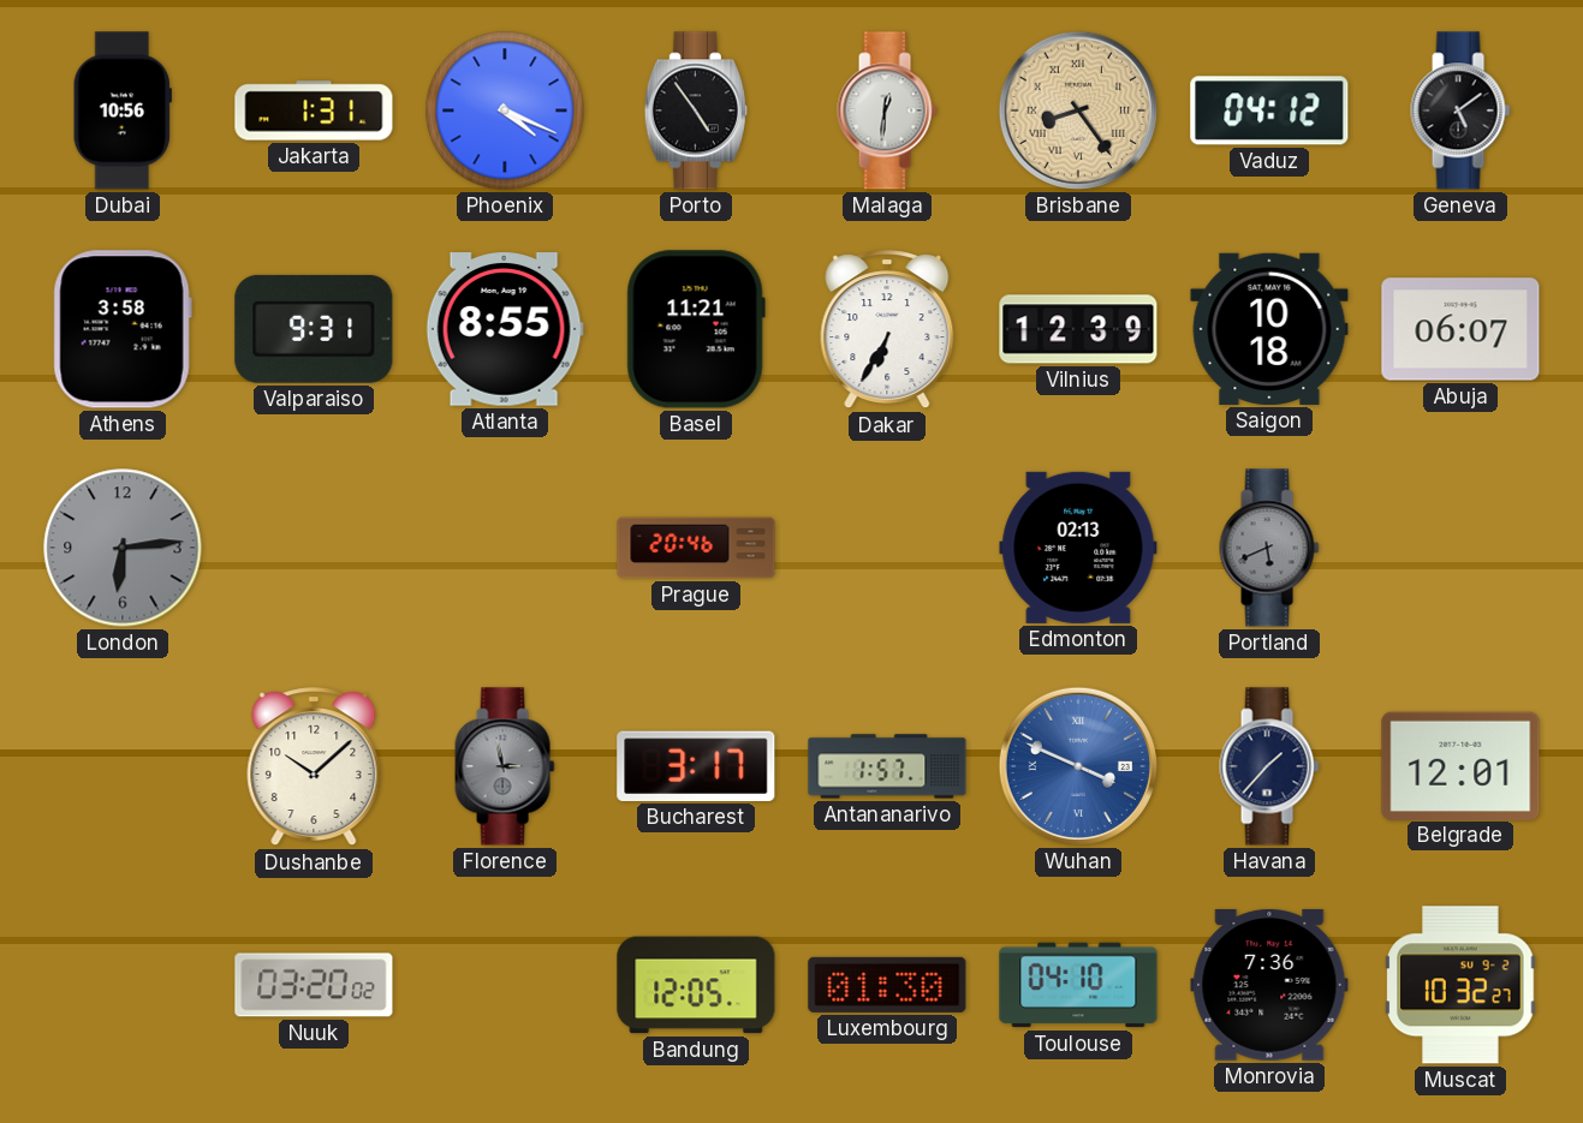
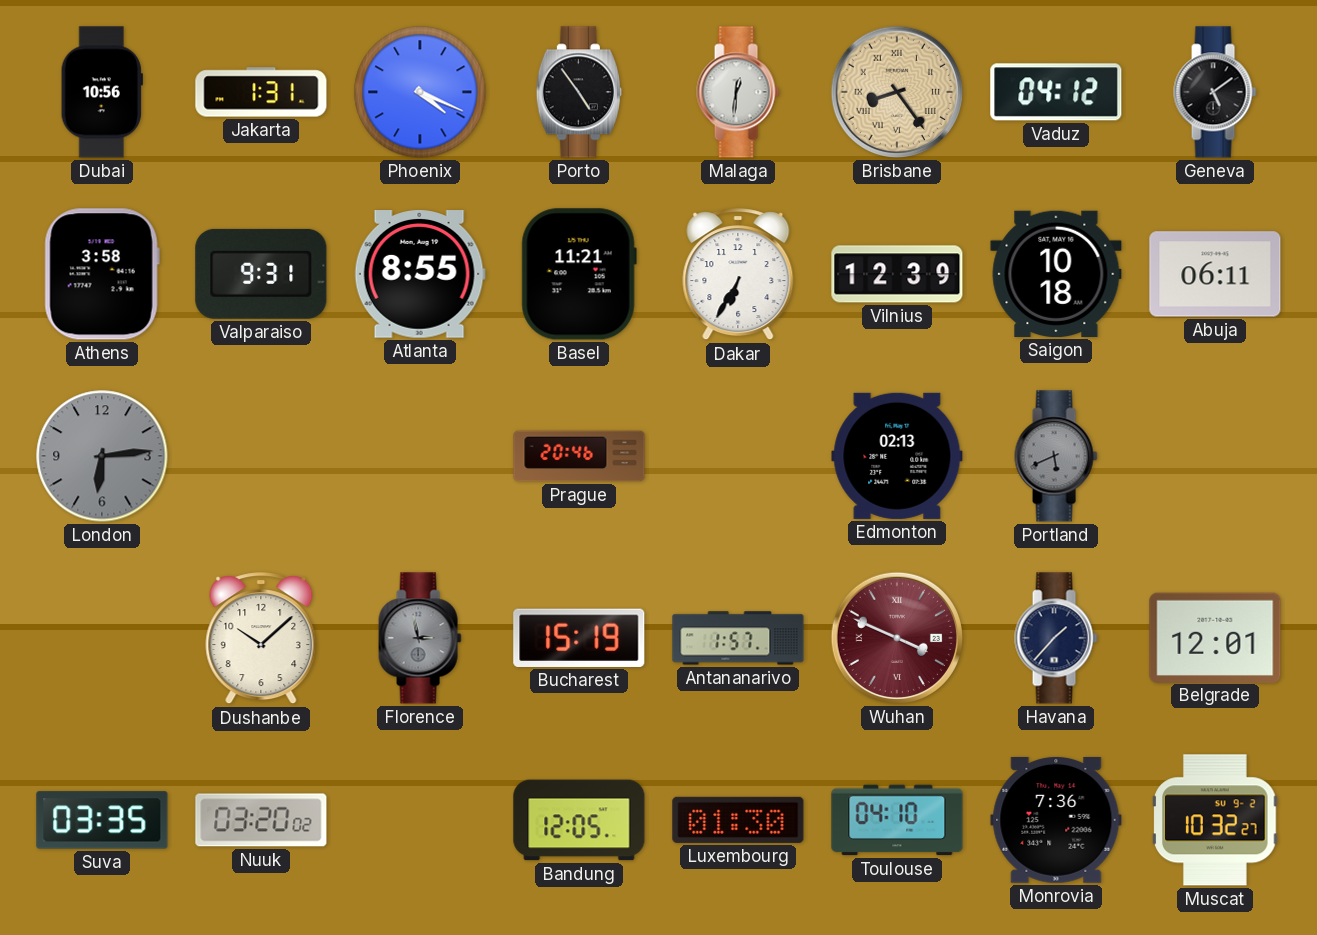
Abuja: 06:07 -> 06:11 (1215, 274)
Bucharest: 3:17 -> 15:19 (579, 638)
Wuhan dial: blue -> burgundy (897, 638)
Suva: none -> 03:35 (102, 820)
